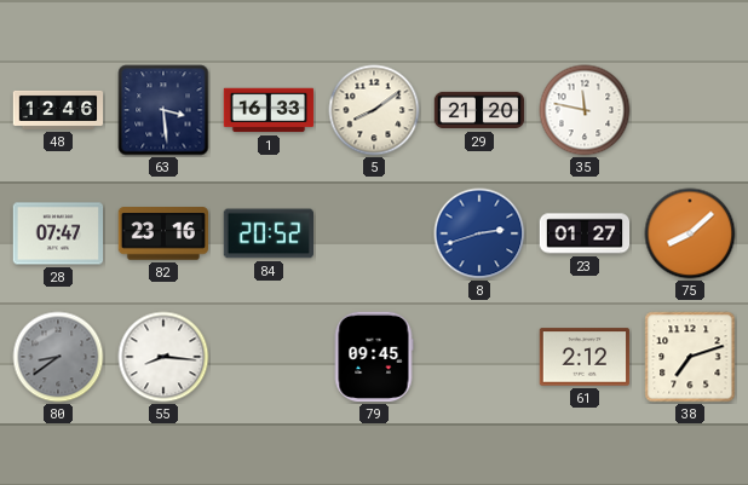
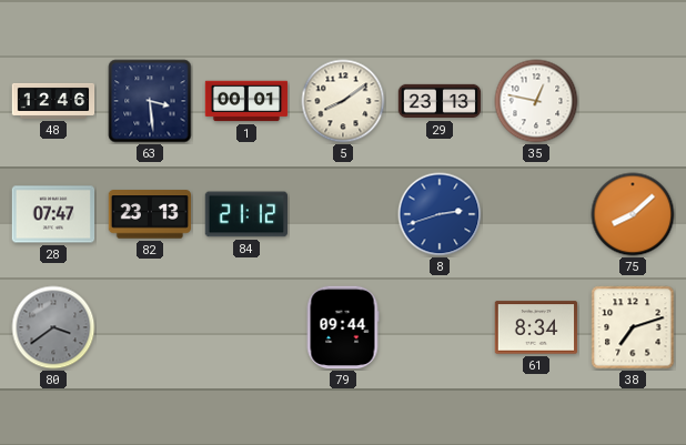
1: 16:33 -> 00:01 (246, 101)
29: 21:20 -> 23:13 (440, 101)
35: 11:47 -> 12:47 (536, 101)
82: 23:16 -> 23:13 (150, 214)
84: 20:52 -> 21:12 (245, 214)
23: 01:27 -> none (585, 233)
80: 8:39 -> 3:39 (53, 327)
55: 8:16 -> none (163, 357)
79: 09:45 -> 09:44 (343, 327)
61: 2:12 -> 8:34 (536, 327)
